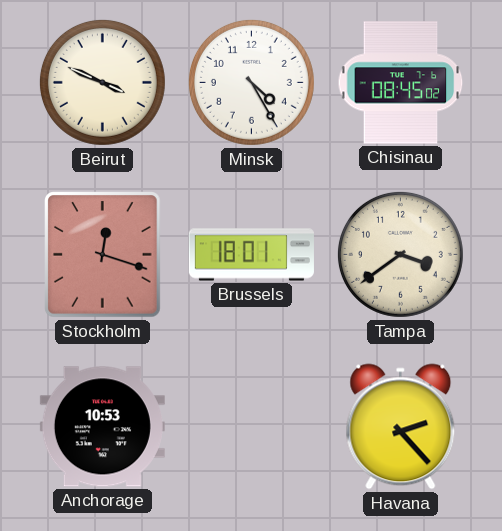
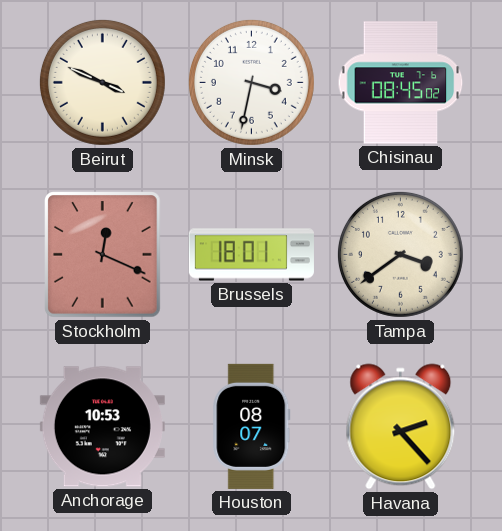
Minsk: 4:25 -> 3:32 (251, 82)
Stockholm: 12:18 -> 12:19 (103, 255)
Houston: none -> 08:07 (252, 426)
